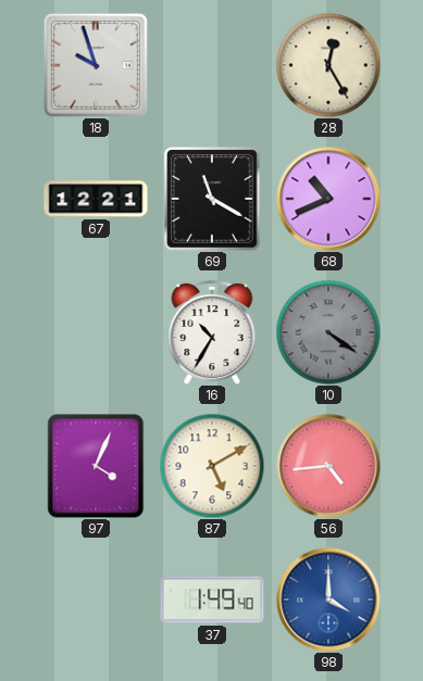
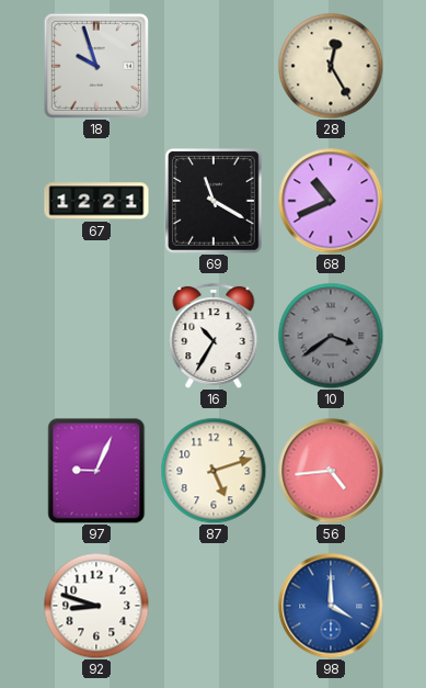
10: 4:21 -> 3:39 (331, 336)
97: 4:04 -> 9:04 (96, 471)
87: 5:10 -> 5:12 (214, 471)
92: none -> 8:48 (96, 606)
37: 1:49 -> none (212, 600)
